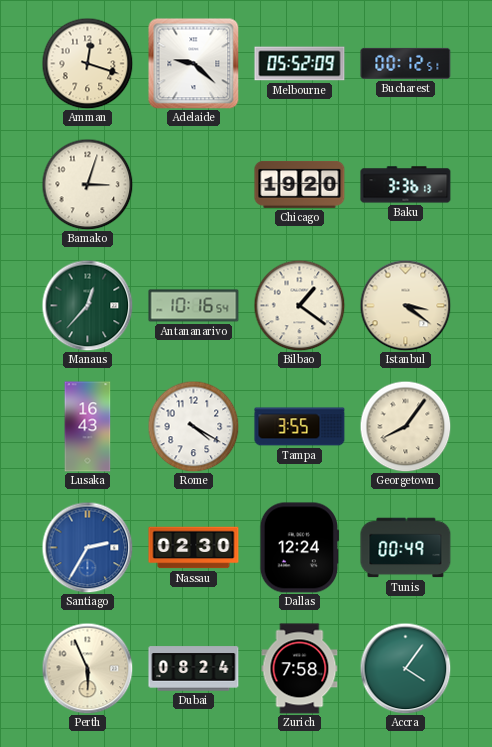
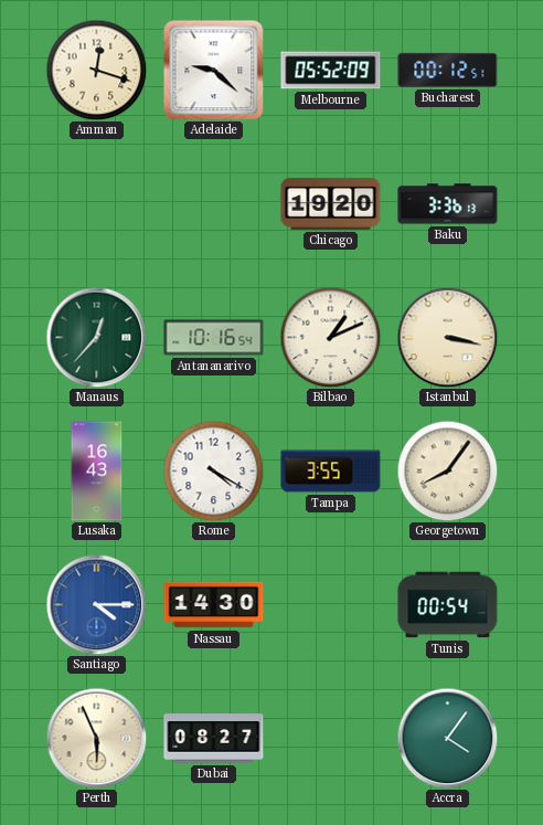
Bamako: 3:03 -> none (87, 184)
Bilbao: 1:21 -> 1:11 (330, 337)
Istanbul: 3:21 -> 3:17 (447, 337)
Santiago: 2:35 -> 4:15 (96, 604)
Nassau: 02:30 -> 14:30 (214, 605)
Dallas: 12:24 -> none (300, 548)
Tunis: 00:49 -> 00:54 (448, 605)
Dubai: 08:24 -> 08:27 (214, 739)
Zurich: 7:58 -> none (300, 669)
